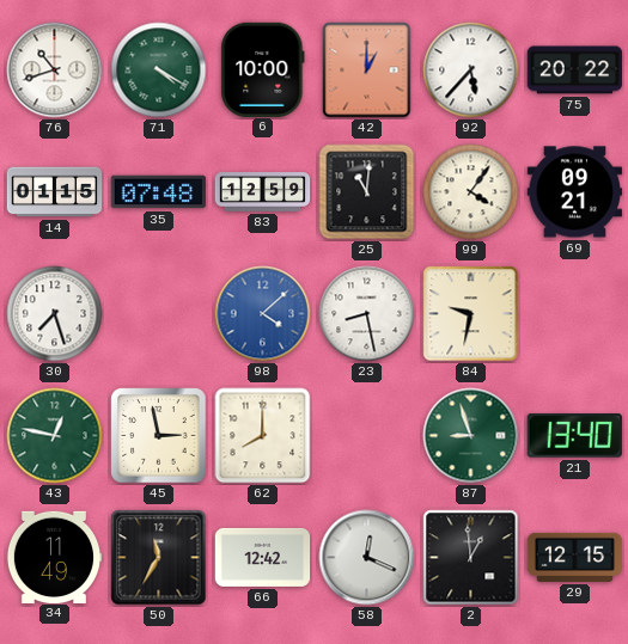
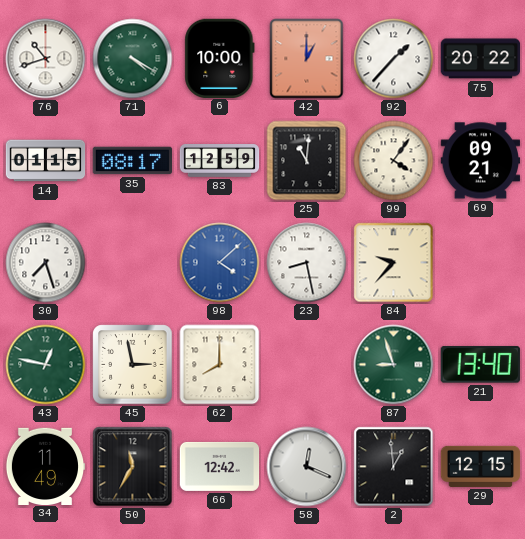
92: 5:37 -> 1:37 (394, 59)
35: 07:48 -> 08:17 (133, 161)
84: 9:32 -> 9:37 (394, 263)
